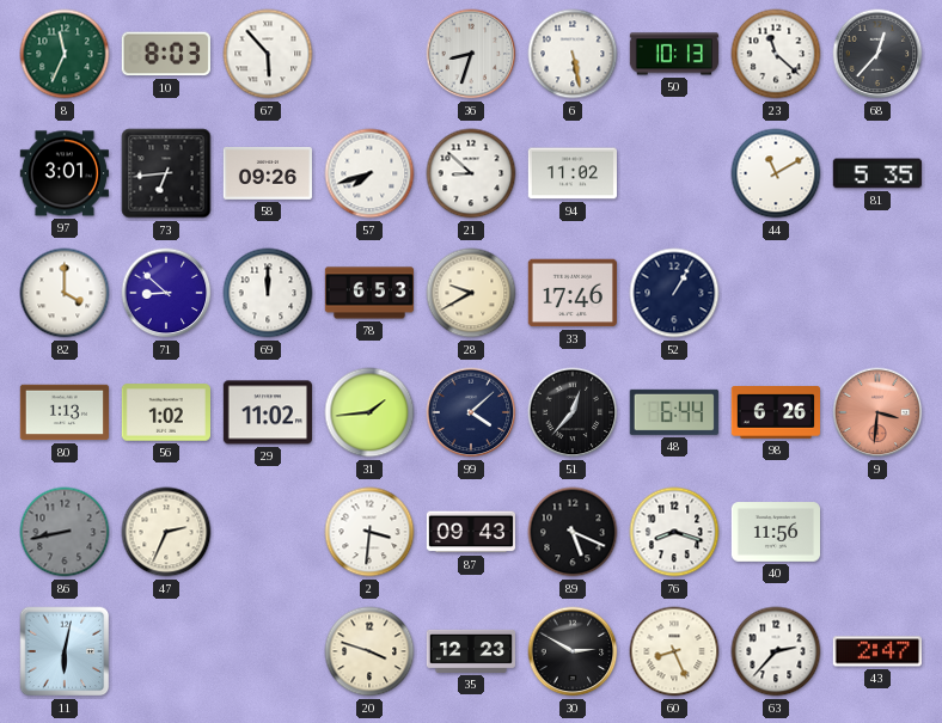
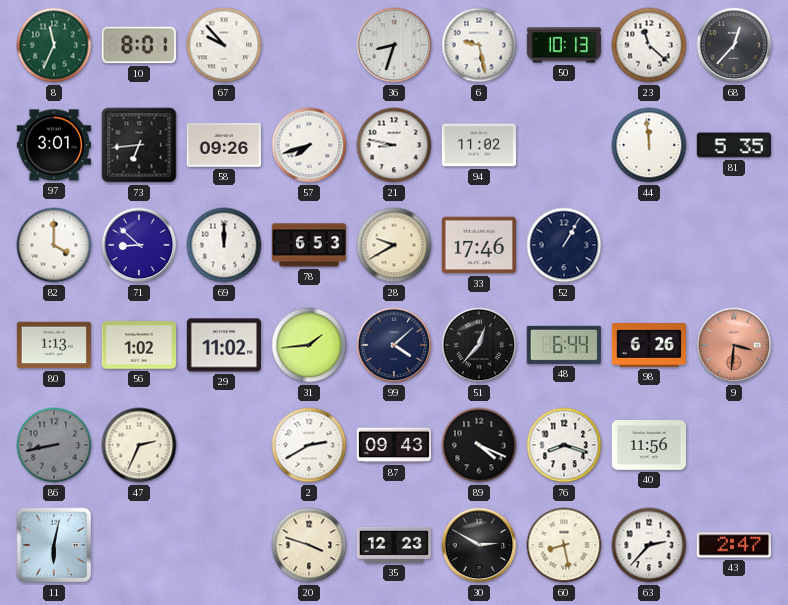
10: 8:03 -> 8:01 (139, 45)
67: 5:53 -> 9:53 (224, 45)
6: 5:28 -> 9:28 (479, 45)
21: 8:52 -> 8:47 (394, 145)
44: 11:10 -> 11:59 (649, 145)
2: 3:31 -> 2:40 (309, 445)
89: 5:19 -> 4:19 (479, 445)
60: 8:26 -> 8:28 (564, 545)
